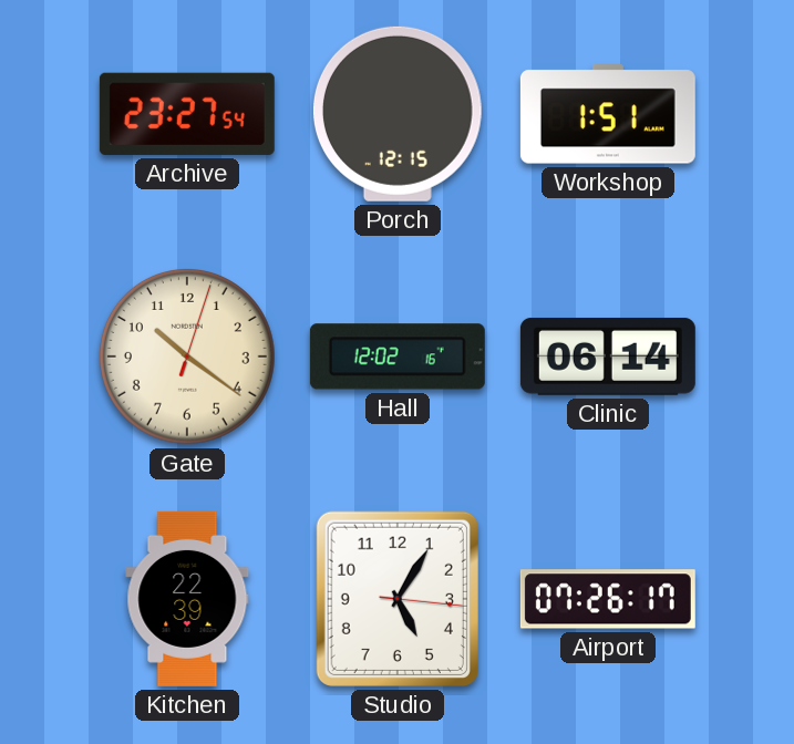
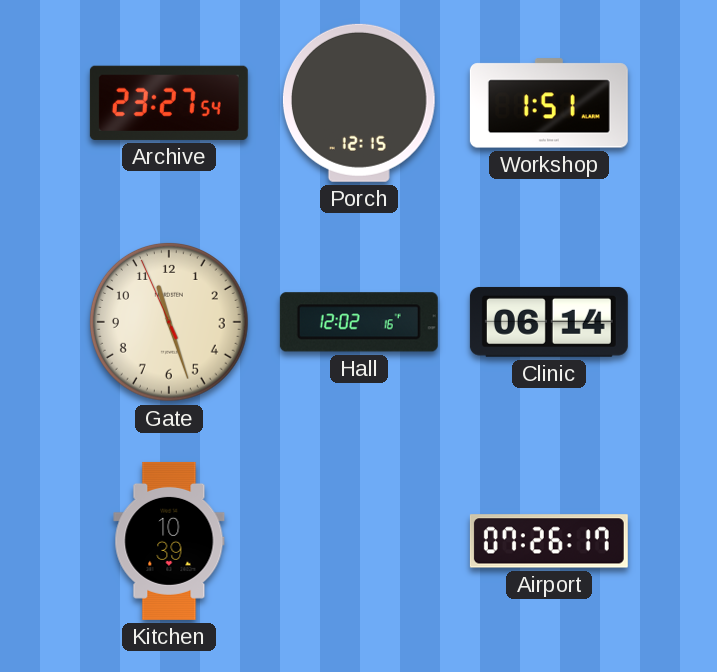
Gate: 10:21 -> 11:26 (169, 322)
Kitchen: 22:39 -> 10:39 (169, 541)
Studio: 5:05 -> none (398, 599)
